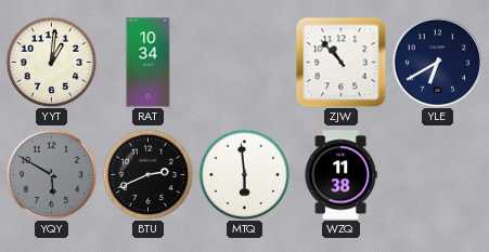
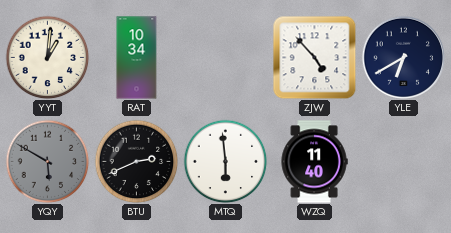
ZJW: 10:53 -> 4:53 (314, 57)
WZQ: 11:38 -> 11:40 (314, 162)
